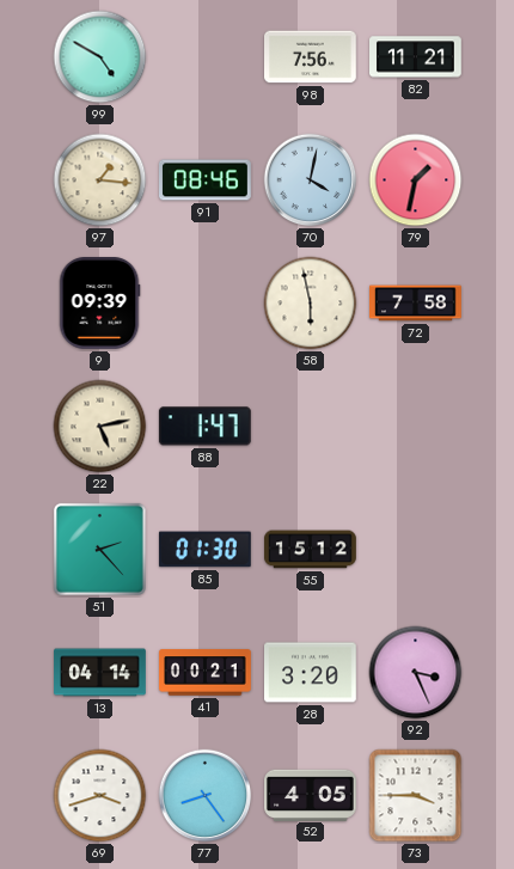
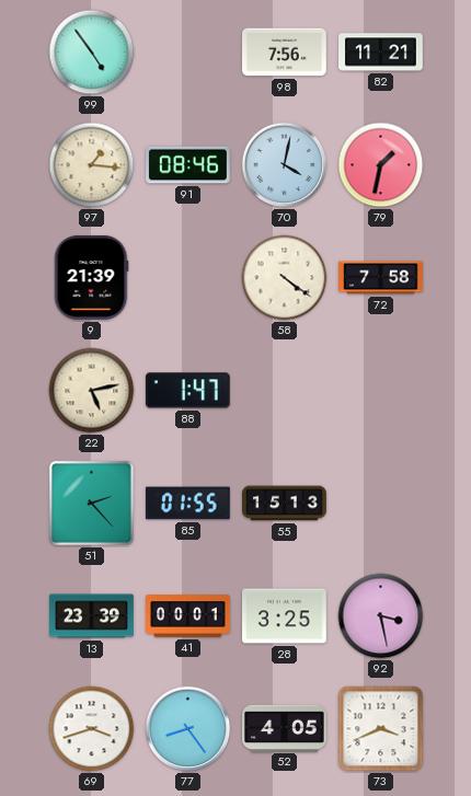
99: 4:50 -> 4:54 (92, 53)
9: 09:39 -> 21:39 (91, 278)
58: 5:58 -> 4:21 (285, 278)
85: 01:30 -> 01:55 (187, 504)
55: 15:12 -> 15:13 (285, 504)
13: 04:14 -> 23:39 (92, 616)
41: 00:21 -> 00:01 (188, 616)
28: 3:20 -> 3:25 (285, 616)
92: 3:26 -> 3:28 (381, 616)
73: 3:45 -> 3:41 (381, 729)
